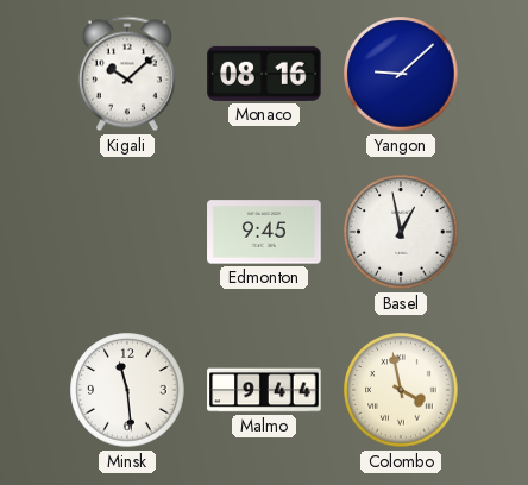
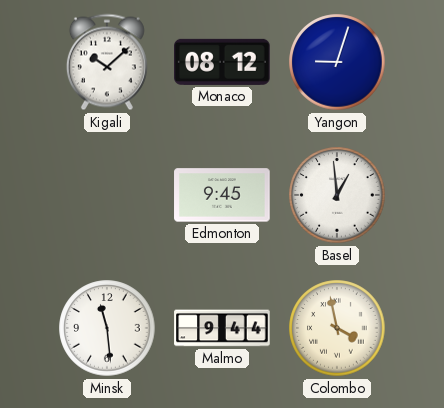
Monaco: 08:16 -> 08:12 (222, 62)
Yangon: 9:08 -> 9:03 (337, 62)
Basel: 12:58 -> 12:59 (337, 195)
